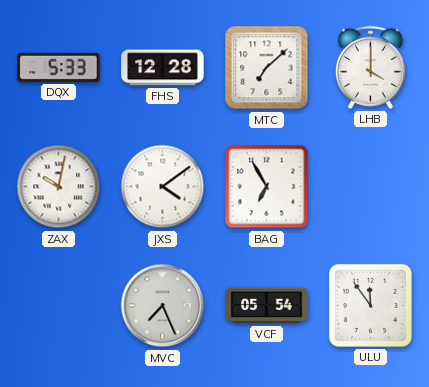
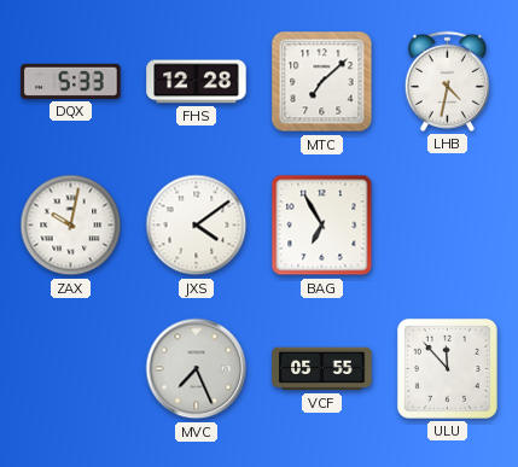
LHB: 4:00 -> 4:32 (447, 81)
VCF: 05:54 -> 05:55 (322, 369)
ULU: 11:54 -> 11:53 (447, 368)
